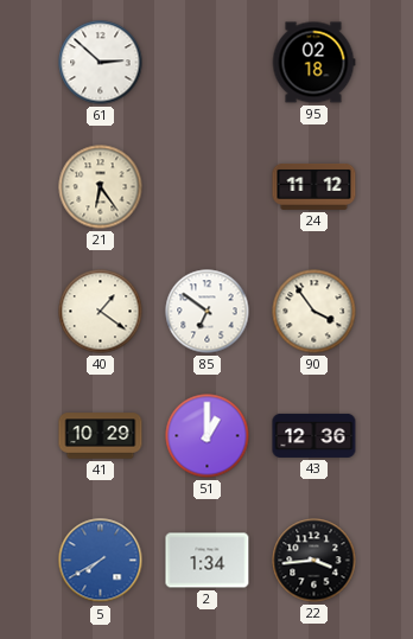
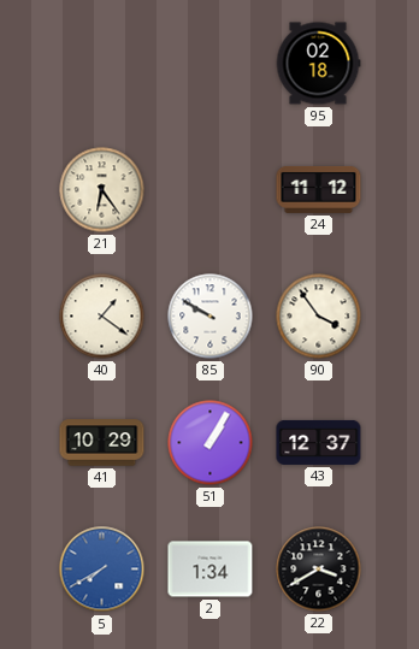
61: 2:52 -> none (101, 63)
85: 6:51 -> 9:50 (211, 317)
51: 1:00 -> 1:05 (211, 443)
43: 12:36 -> 12:37 (319, 442)
22: 3:44 -> 3:40 (319, 570)
